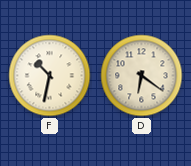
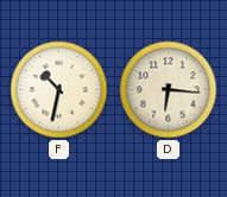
D: 6:21 -> 6:16 (169, 90)
